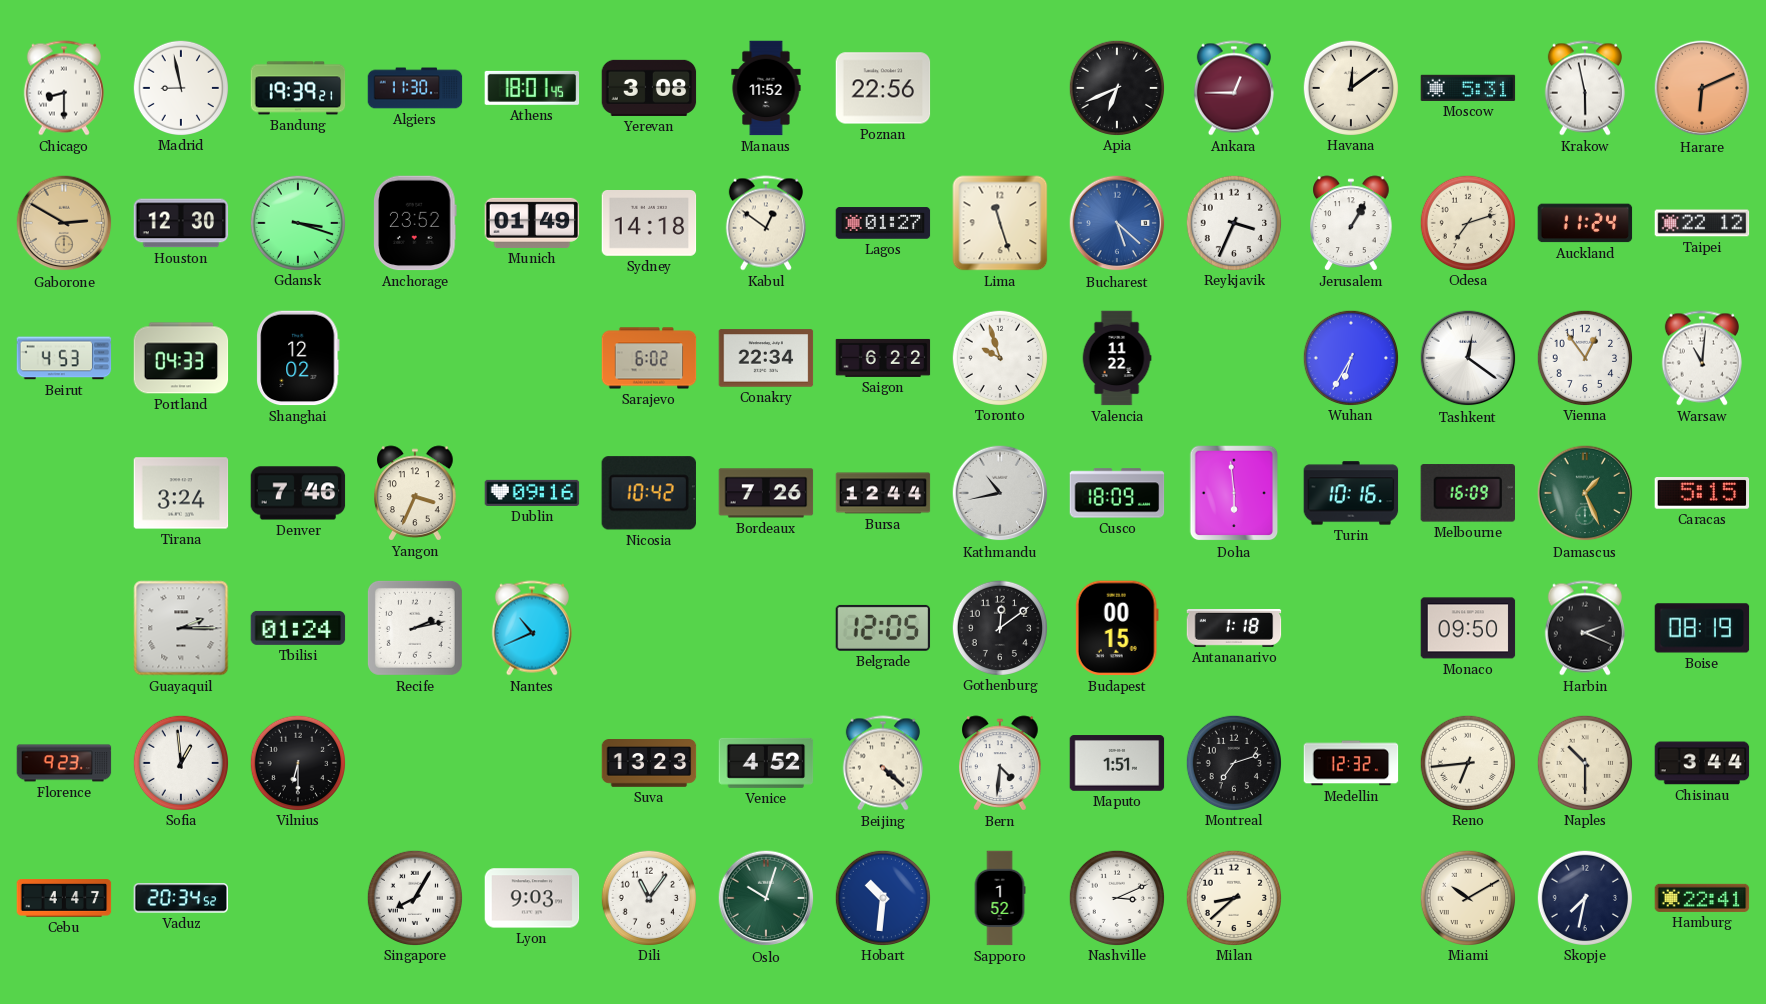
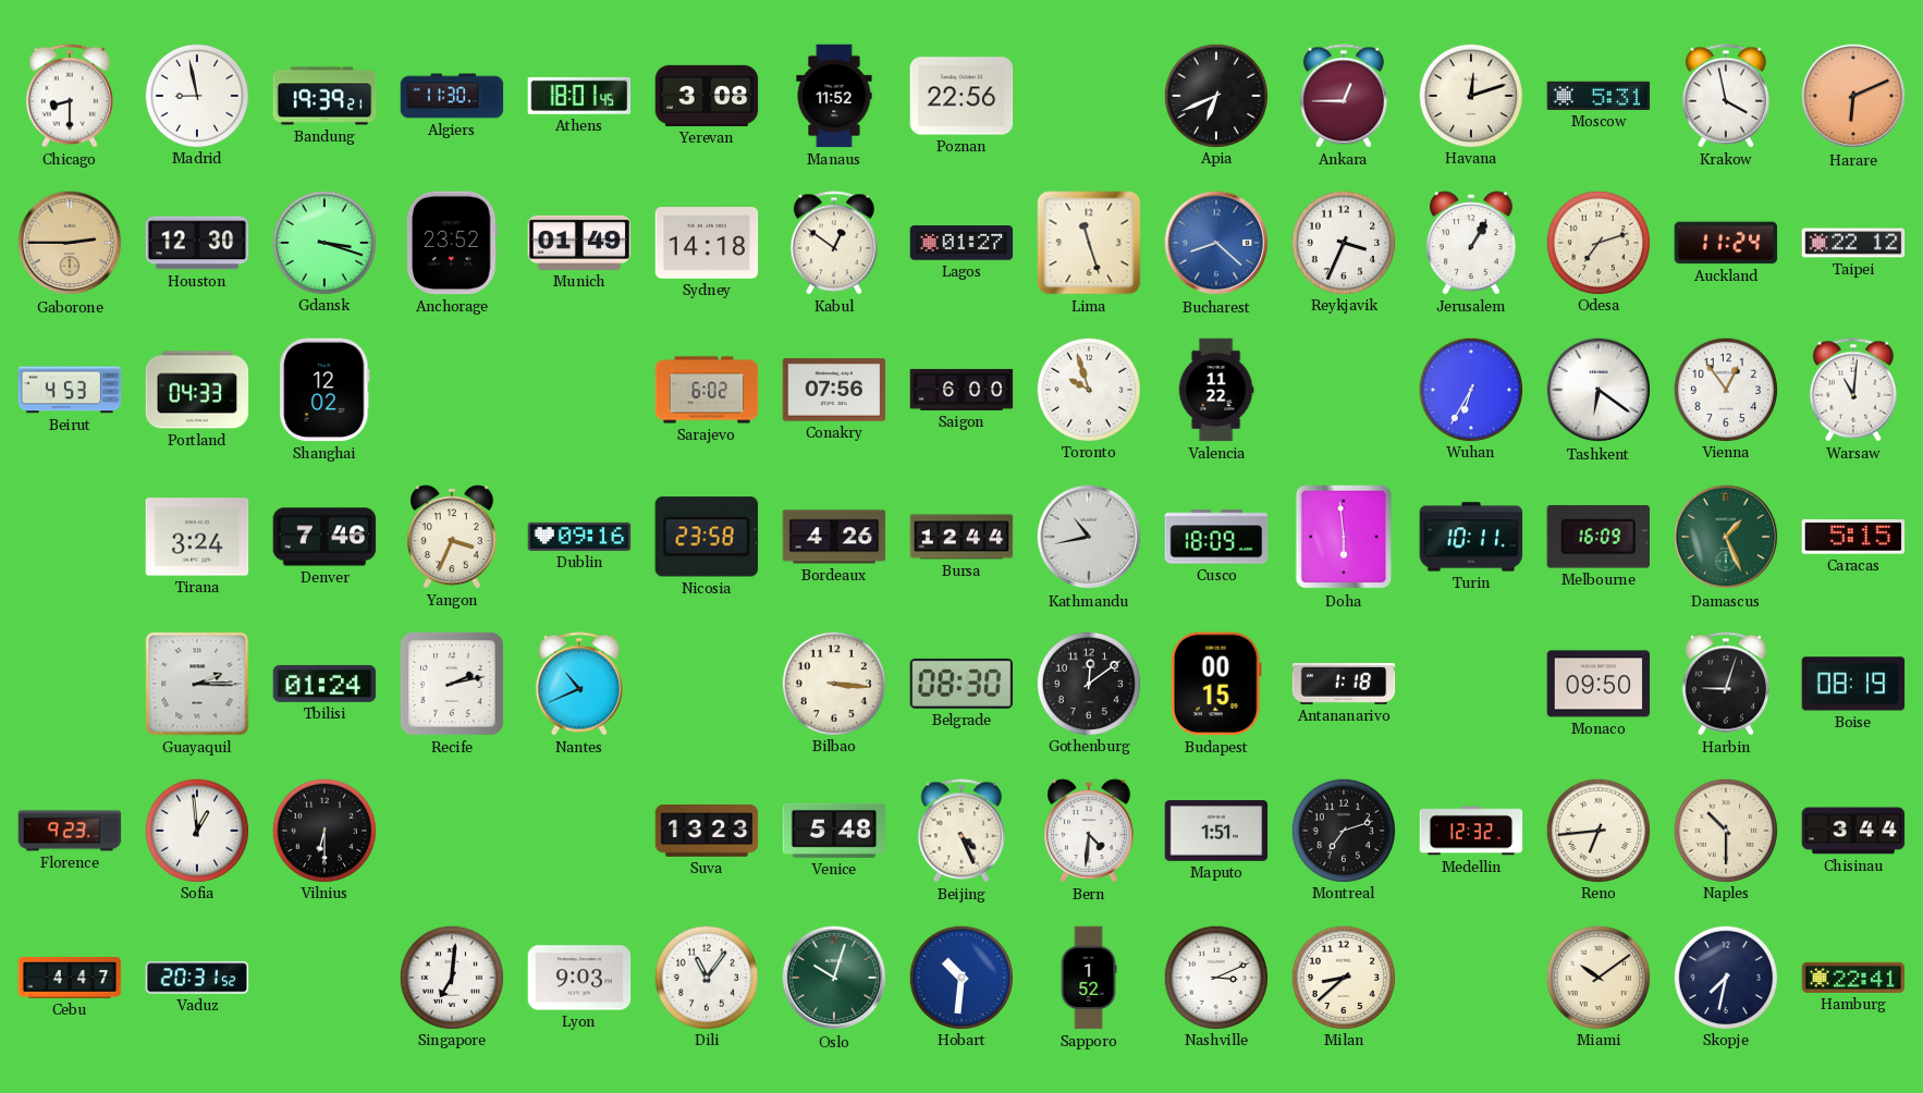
Havana: 12:09 -> 12:12 (1470, 95)
Krakow: 5:58 -> 3:58 (1726, 96)
Gaborone: 2:50 -> 2:45 (70, 243)
Bucharest: 5:22 -> 8:22 (1216, 243)
Conakry: 22:34 -> 07:56 (834, 390)
Saigon: 6:22 -> 6:00 (962, 390)
Tashkent: 12:21 -> 6:21 (1599, 390)
Nicosia: 10:42 -> 23:58 (707, 537)
Bordeaux: 7:26 -> 4:26 (834, 537)
Turin: 10:16 -> 10:11 (1471, 537)
Bilbao: none -> 3:16 (833, 683)
Belgrade: 12:05 -> 08:30 (962, 684)
Harbin: 2:19 -> 9:03 (1726, 684)
Venice: 4:52 -> 5:48 (834, 831)
Beijing: 4:22 -> 4:26 (962, 831)
Vaduz: 20:34 -> 20:31 (197, 978)
Singapore: 8:05 -> 7:01 (451, 977)
Miami: 10:10 -> 10:09 (1597, 977)
